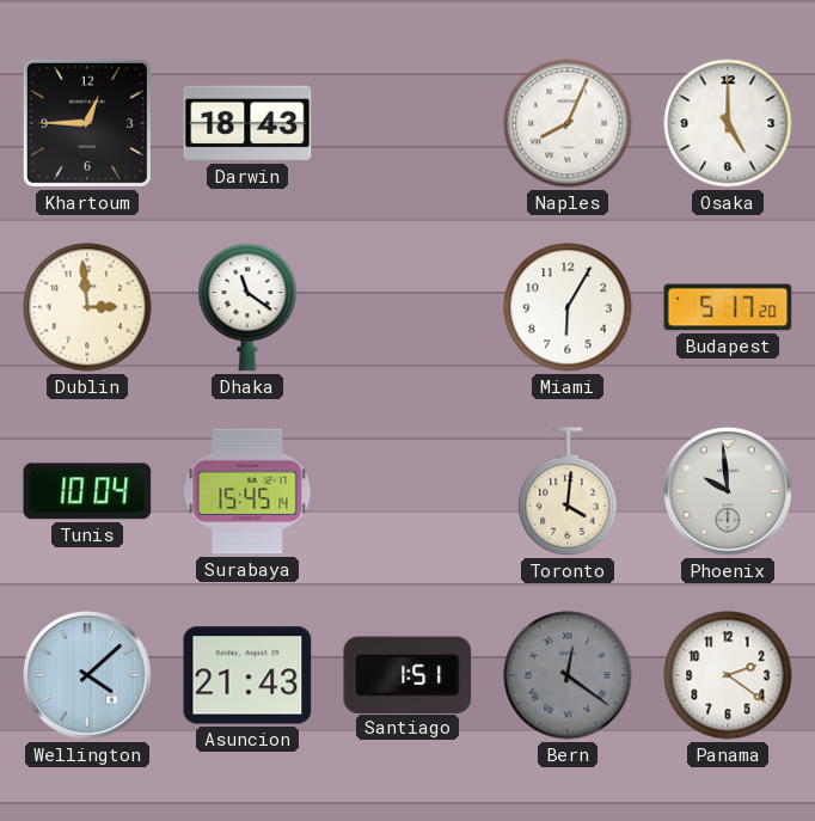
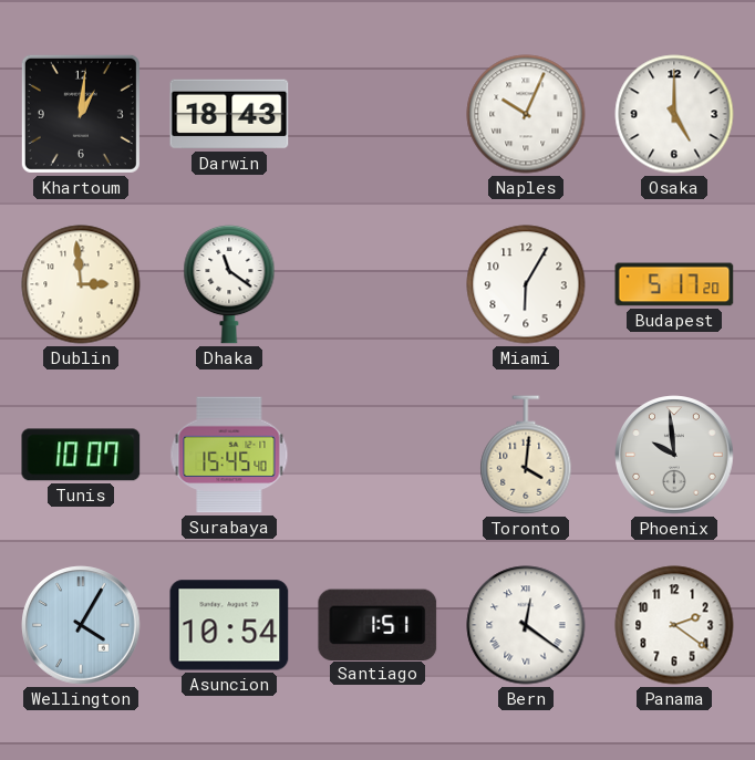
Khartoum: 12:45 -> 1:01 (81, 114)
Naples: 8:04 -> 10:04 (526, 114)
Tunis: 10:04 -> 10:07 (81, 455)
Surabaya: 15:45:14 -> 15:45:40 (229, 455)
Wellington: 4:08 -> 4:05 (81, 625)
Asuncion: 21:43 -> 10:54 (229, 625)
Bern dial: grey -> white (526, 625)
